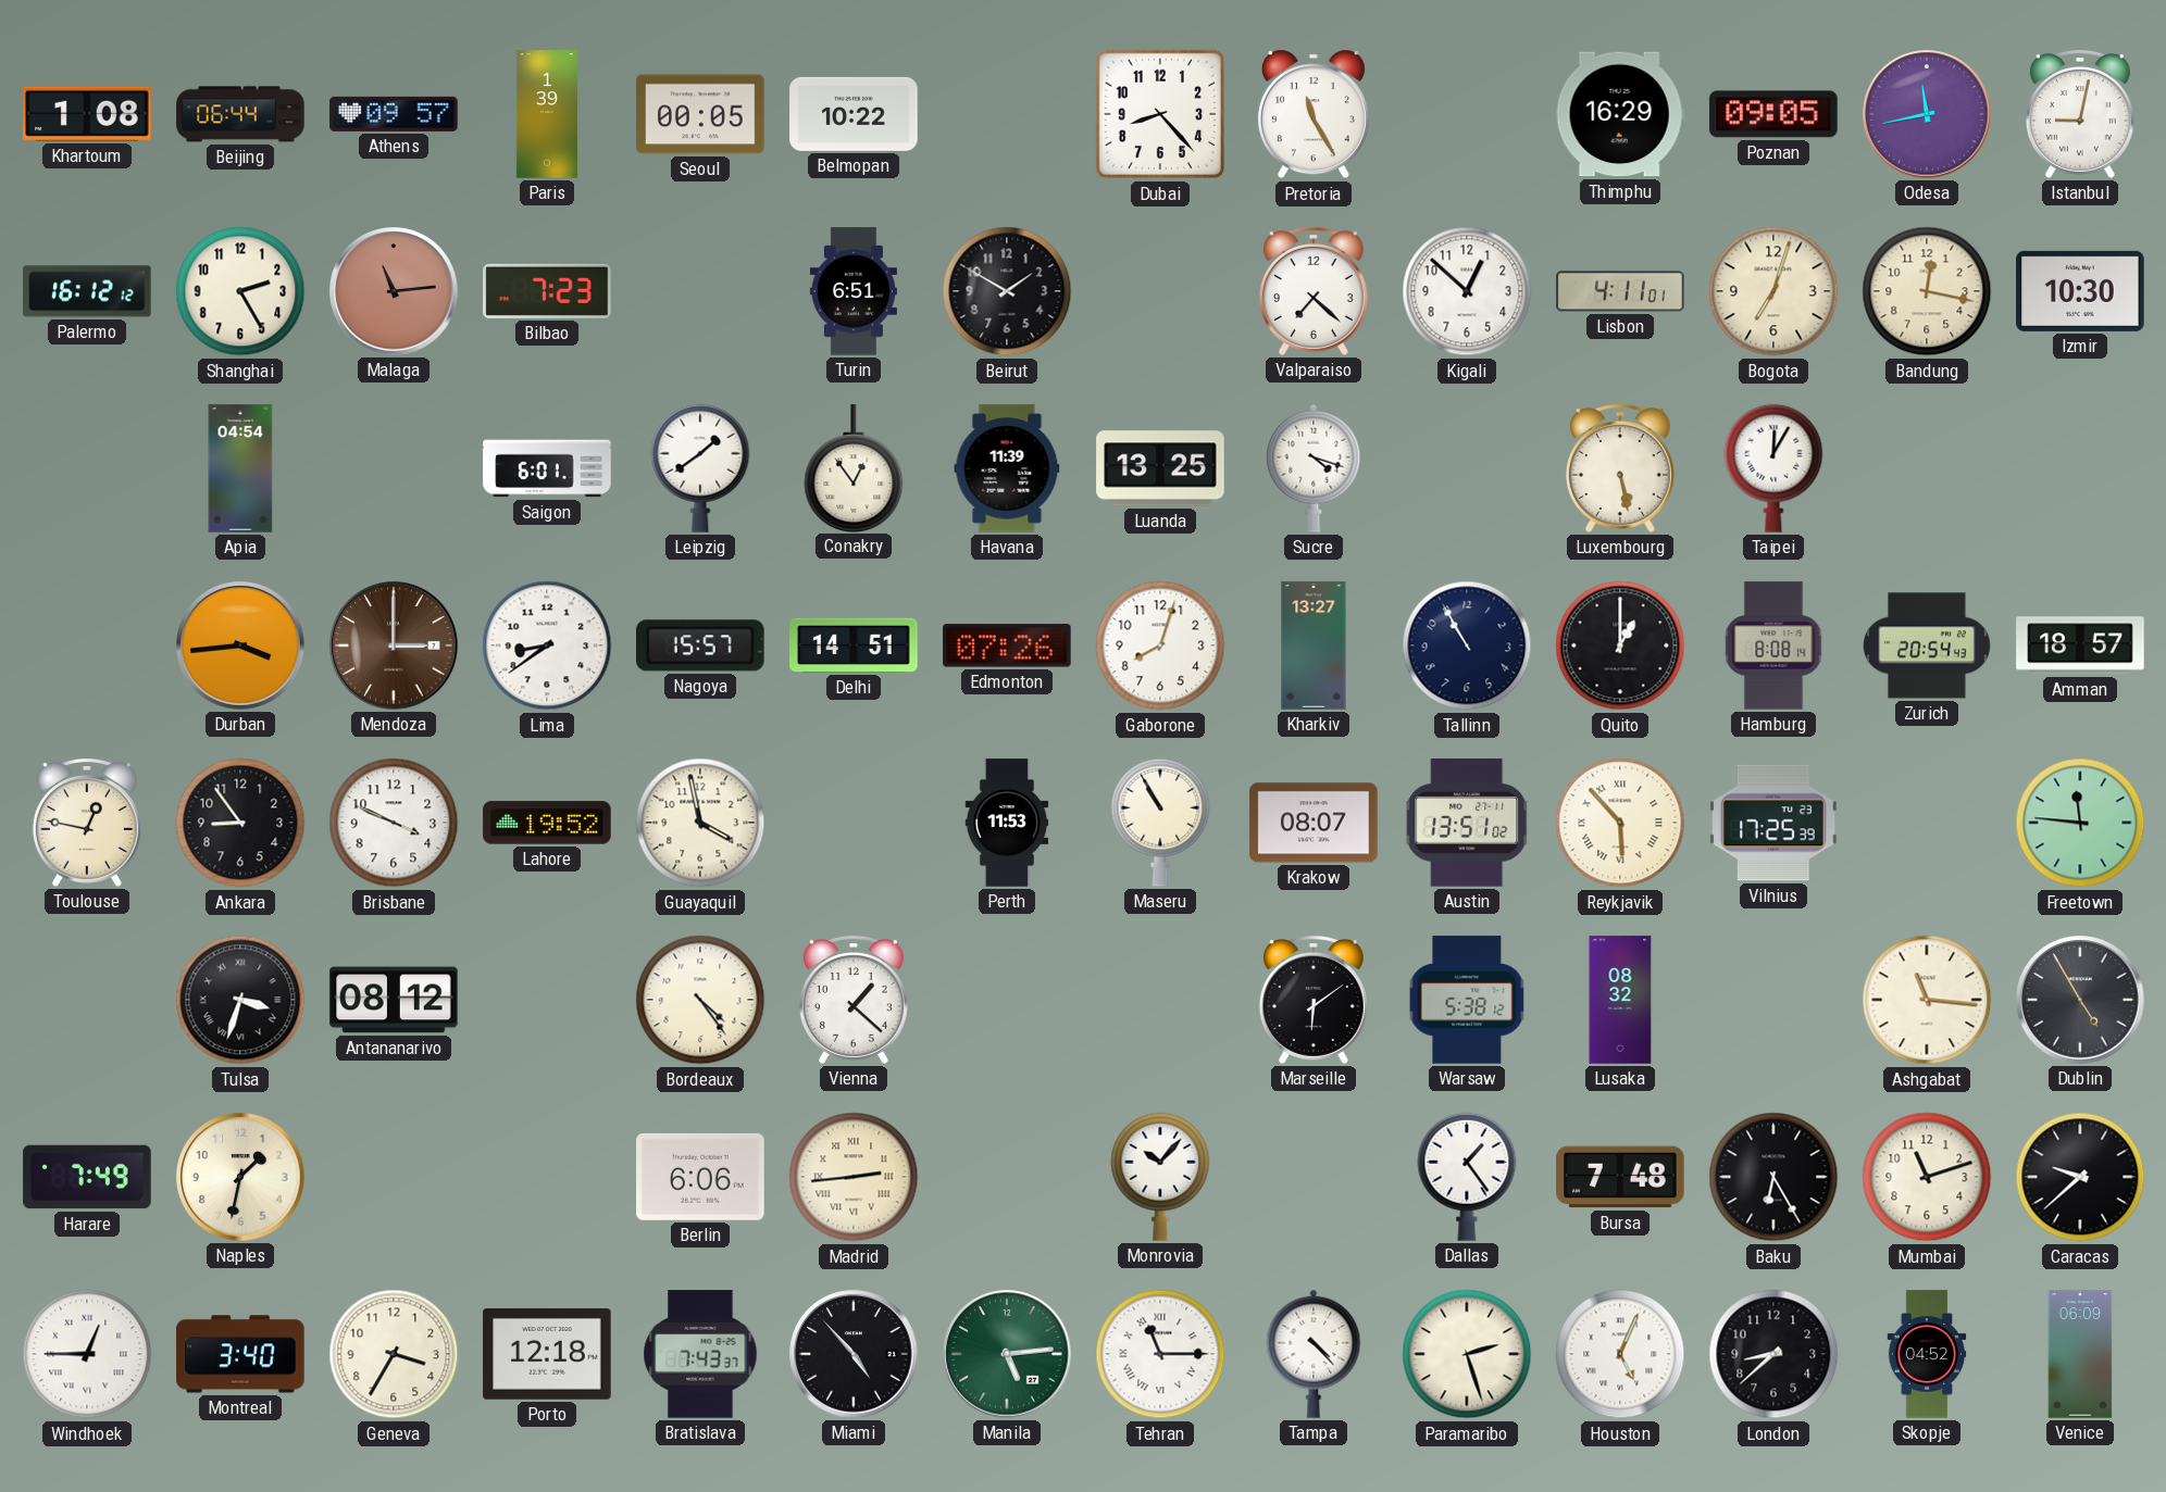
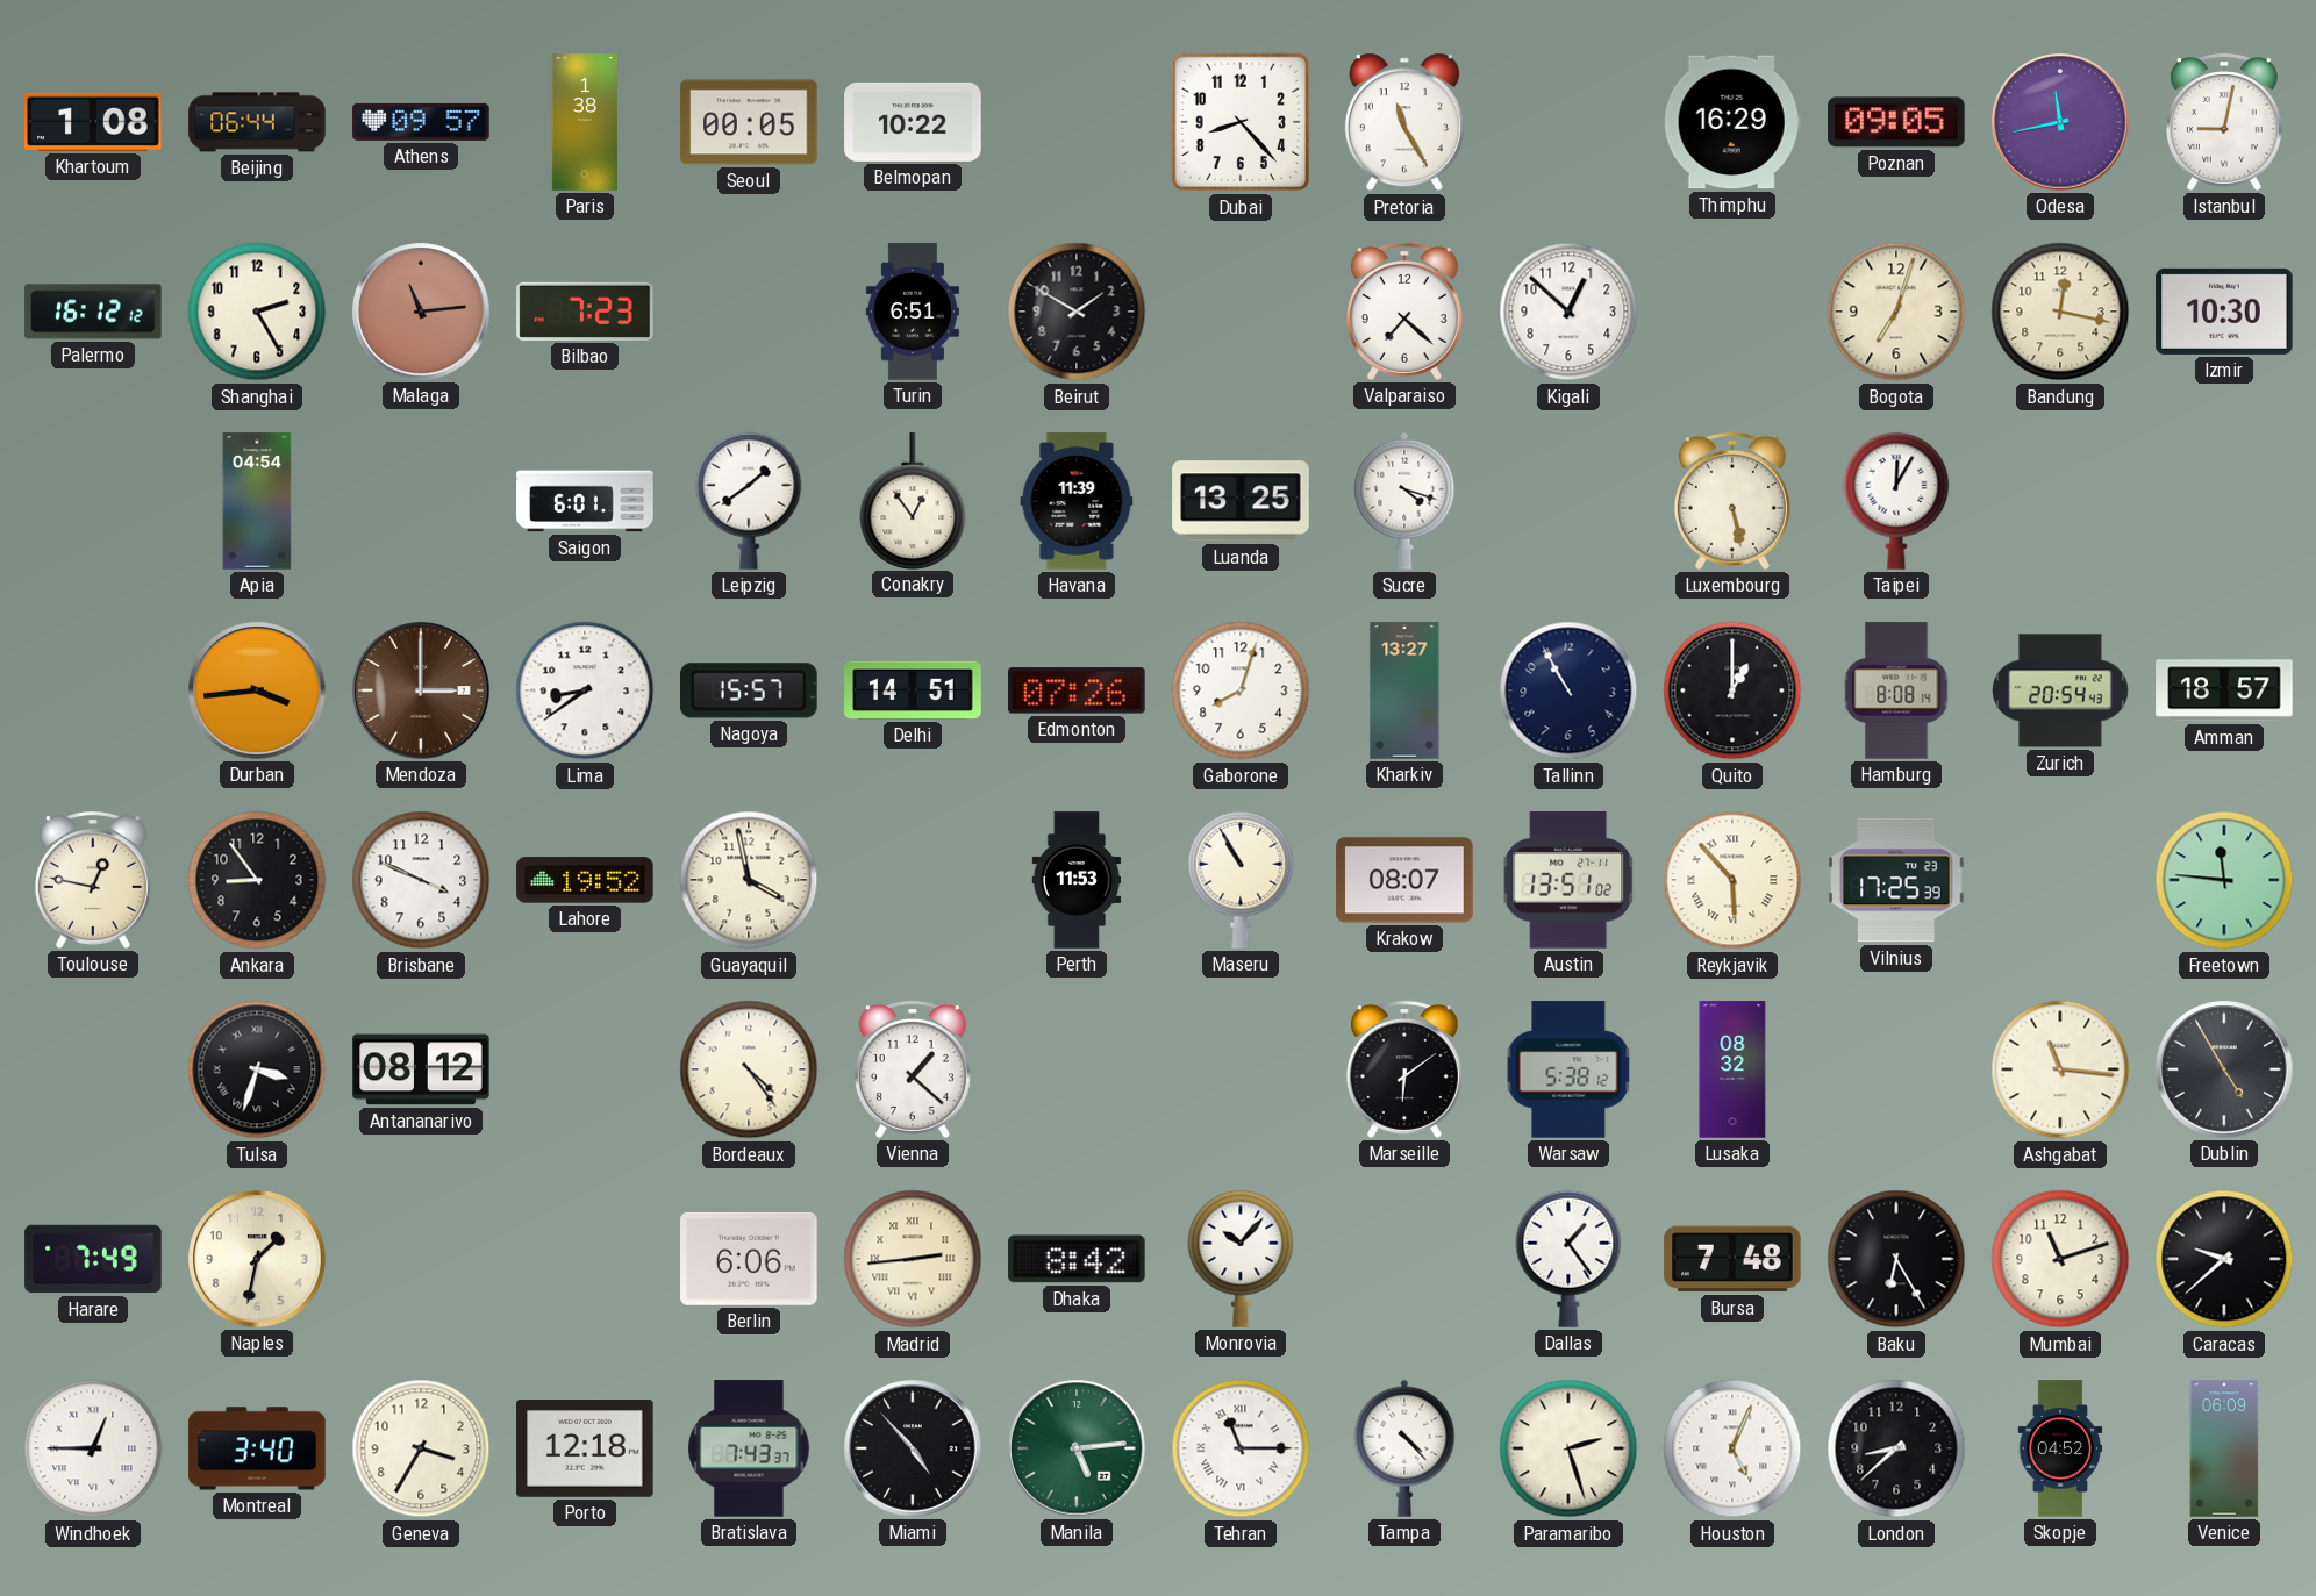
Paris: 1:39 -> 1:38 (585, 122)
Lisbon: 4:11 -> none (1620, 291)
Dhaka: none -> 8:42 (1077, 1259)
